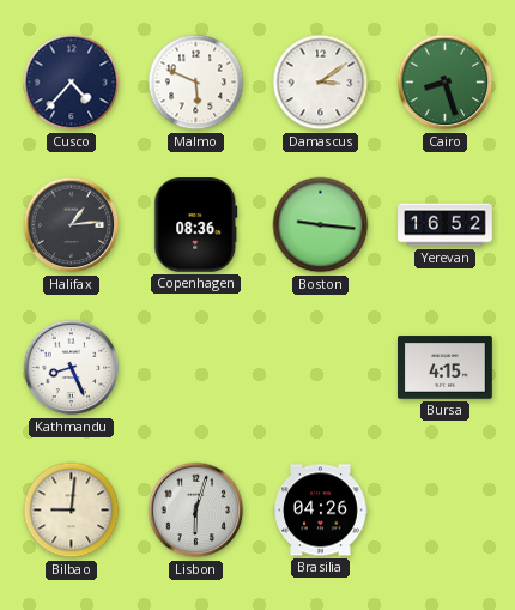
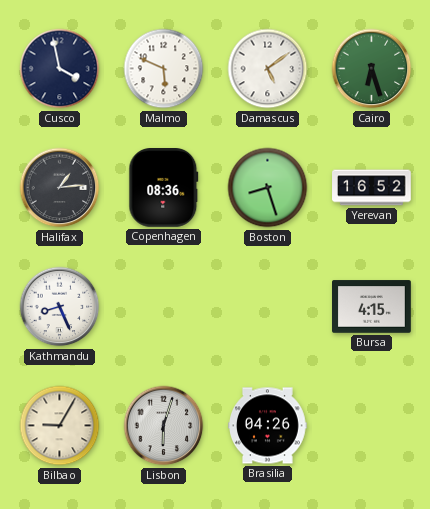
Cusco: 4:37 -> 3:58 (60, 69)
Damascus: 3:09 -> 5:09 (268, 69)
Cairo: 8:27 -> 6:27 (372, 69)
Boston: 9:16 -> 8:27 (268, 188)
Bilbao: 9:01 -> 9:05 (60, 426)
